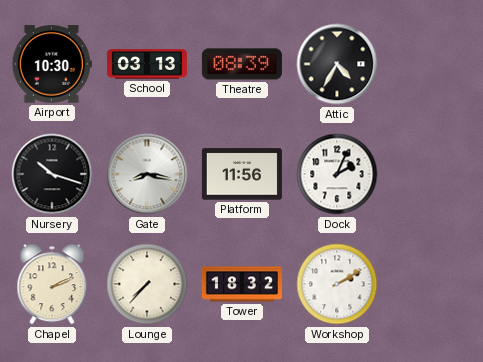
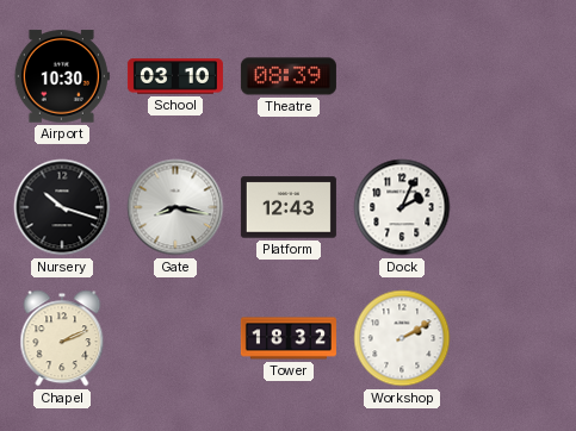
School: 03:13 -> 03:10 (175, 76)
Attic: 4:35 -> none (337, 64)
Platform: 11:56 -> 12:43 (289, 207)
Lounge: 7:37 -> none (147, 284)
